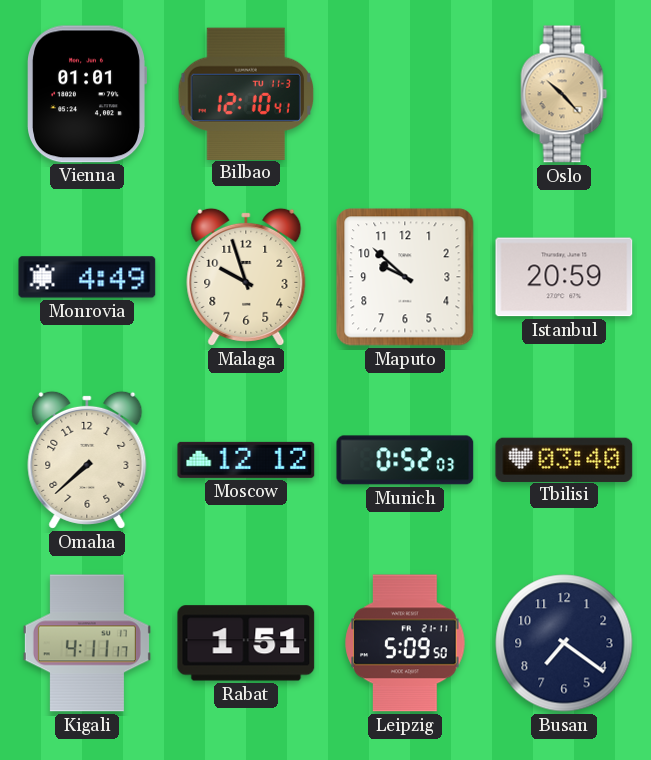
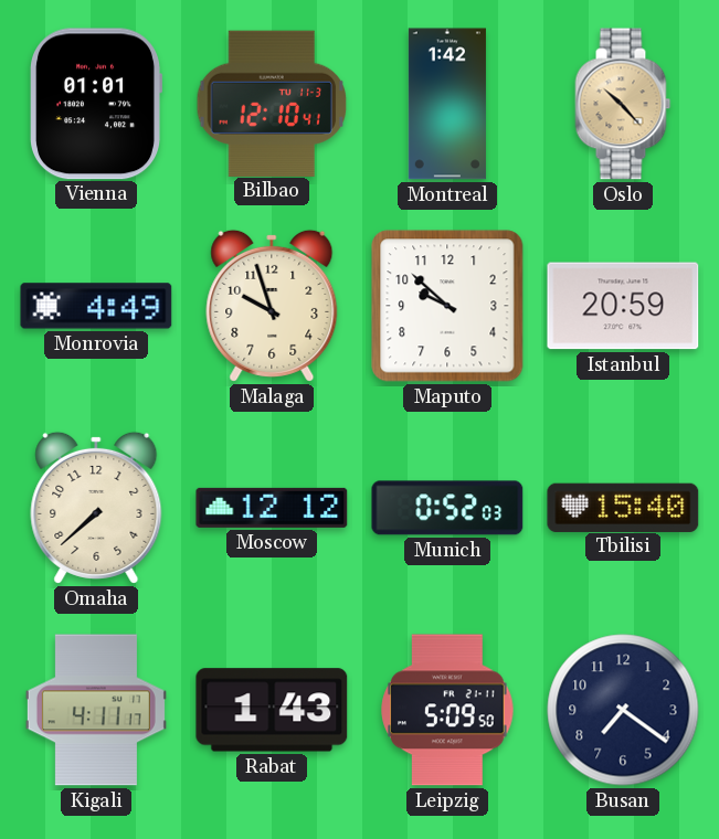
Montreal: none -> 1:42 (447, 104)
Tbilisi: 03:40 -> 15:40 (623, 507)
Rabat: 1:51 -> 1:43 (272, 710)
